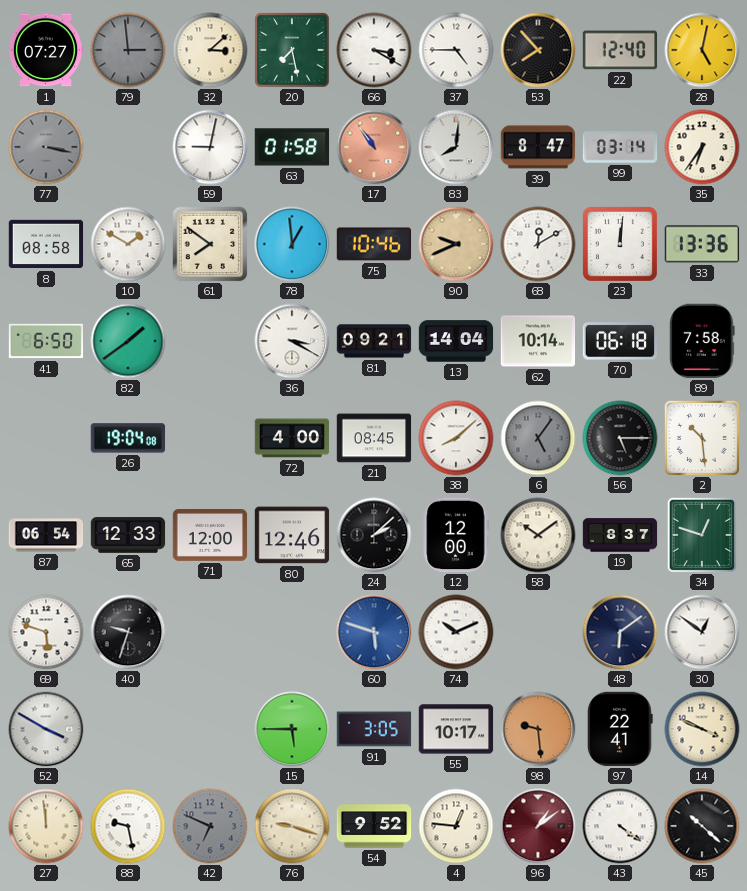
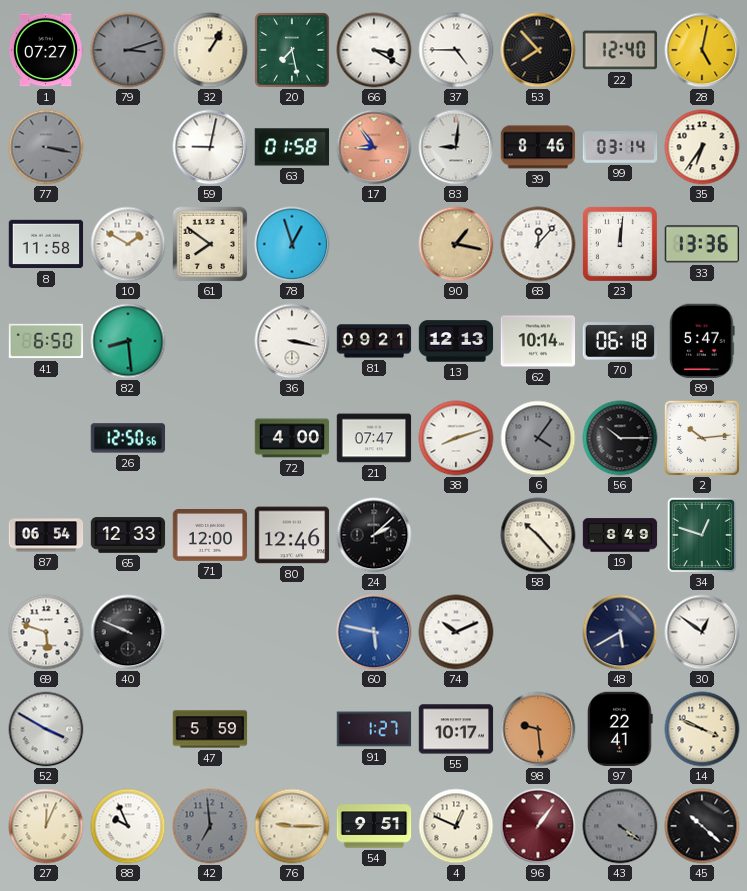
79: 2:59 -> 3:12 (128, 50)
32: 3:08 -> 1:05 (210, 50)
17: 10:54 -> 8:54 (374, 147)
83: 8:01 -> 9:01 (456, 147)
39: 8:47 -> 8:46 (538, 147)
8: 08:58 -> 11:58 (46, 244)
78: 12:59 -> 12:57 (292, 244)
75: 10:46 -> none (374, 244)
90: 9:41 -> 1:17 (456, 244)
68: 12:10 -> 12:07 (538, 244)
82: 1:39 -> 8:29 (128, 341)
36: 3:20 -> 3:17 (292, 341)
13: 14:04 -> 12:13 (456, 341)
89: 7:58 -> 5:47 (702, 341)
26: 19:04 -> 12:50 (128, 438)
21: 08:45 -> 07:47 (374, 438)
38: 8:08 -> 8:12 (456, 438)
6: 5:06 -> 4:06 (538, 438)
56: 5:15 -> 10:15 (620, 438)
2: 10:29 -> 10:14 (702, 438)
12: 12:00 -> none (456, 535)
58: 10:09 -> 10:23 (538, 535)
19: 8:37 -> 8:49 (620, 535)
40: 9:33 -> 9:49 (128, 632)
60: 5:48 -> 5:47 (374, 632)
48: 6:09 -> 5:40 (620, 632)
47: none -> 5:59 (210, 729)
15: 5:45 -> none (292, 729)
91: 3:05 -> 1:27 (374, 729)
27: 11:59 -> 12:04 (46, 826)
88: 9:28 -> 9:56 (128, 826)
42: 6:49 -> 6:59 (210, 826)
76: 9:18 -> 9:15 (292, 826)
54: 9:52 -> 9:51 (374, 826)
4: 12:46 -> 12:49 (456, 826)
96: 1:09 -> 1:06 (538, 826)
43 dial: white -> grey (620, 826)
